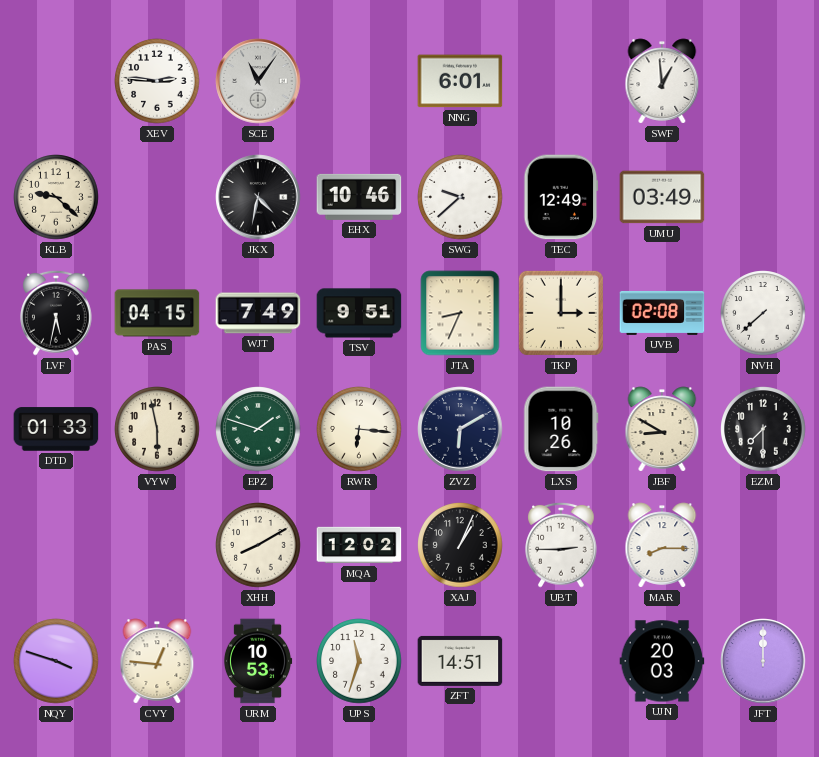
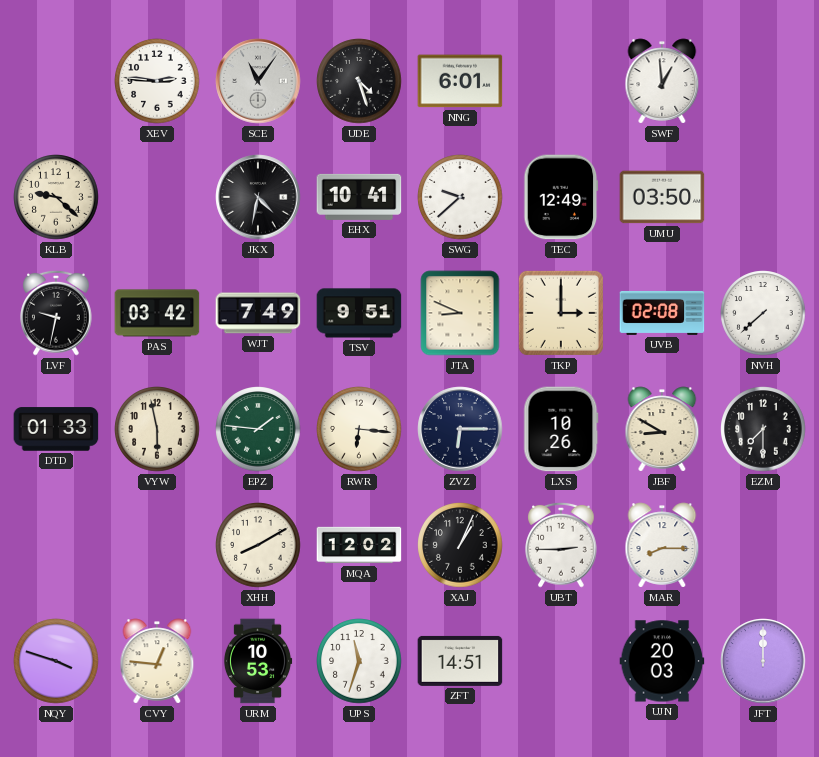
UDE: none -> 4:27 (359, 81)
EHX: 10:46 -> 10:41 (359, 197)
UMU: 03:49 -> 03:50 (662, 197)
LVF: 5:32 -> 9:32 (56, 313)
PAS: 04:15 -> 03:42 (157, 313)
JTA: 8:34 -> 8:49 (460, 313)
EPZ: 1:48 -> 1:46 (258, 429)
ZVZ: 6:10 -> 6:15 (460, 429)
